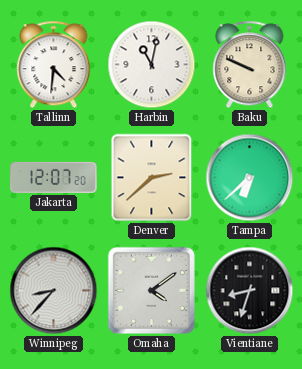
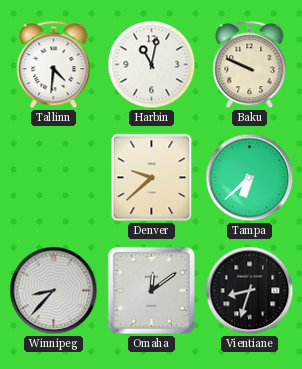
Jakarta: 12:07 -> none (54, 177)
Denver: 2:38 -> 9:38 (152, 178)
Omaha: 4:09 -> 12:09 (151, 290)
